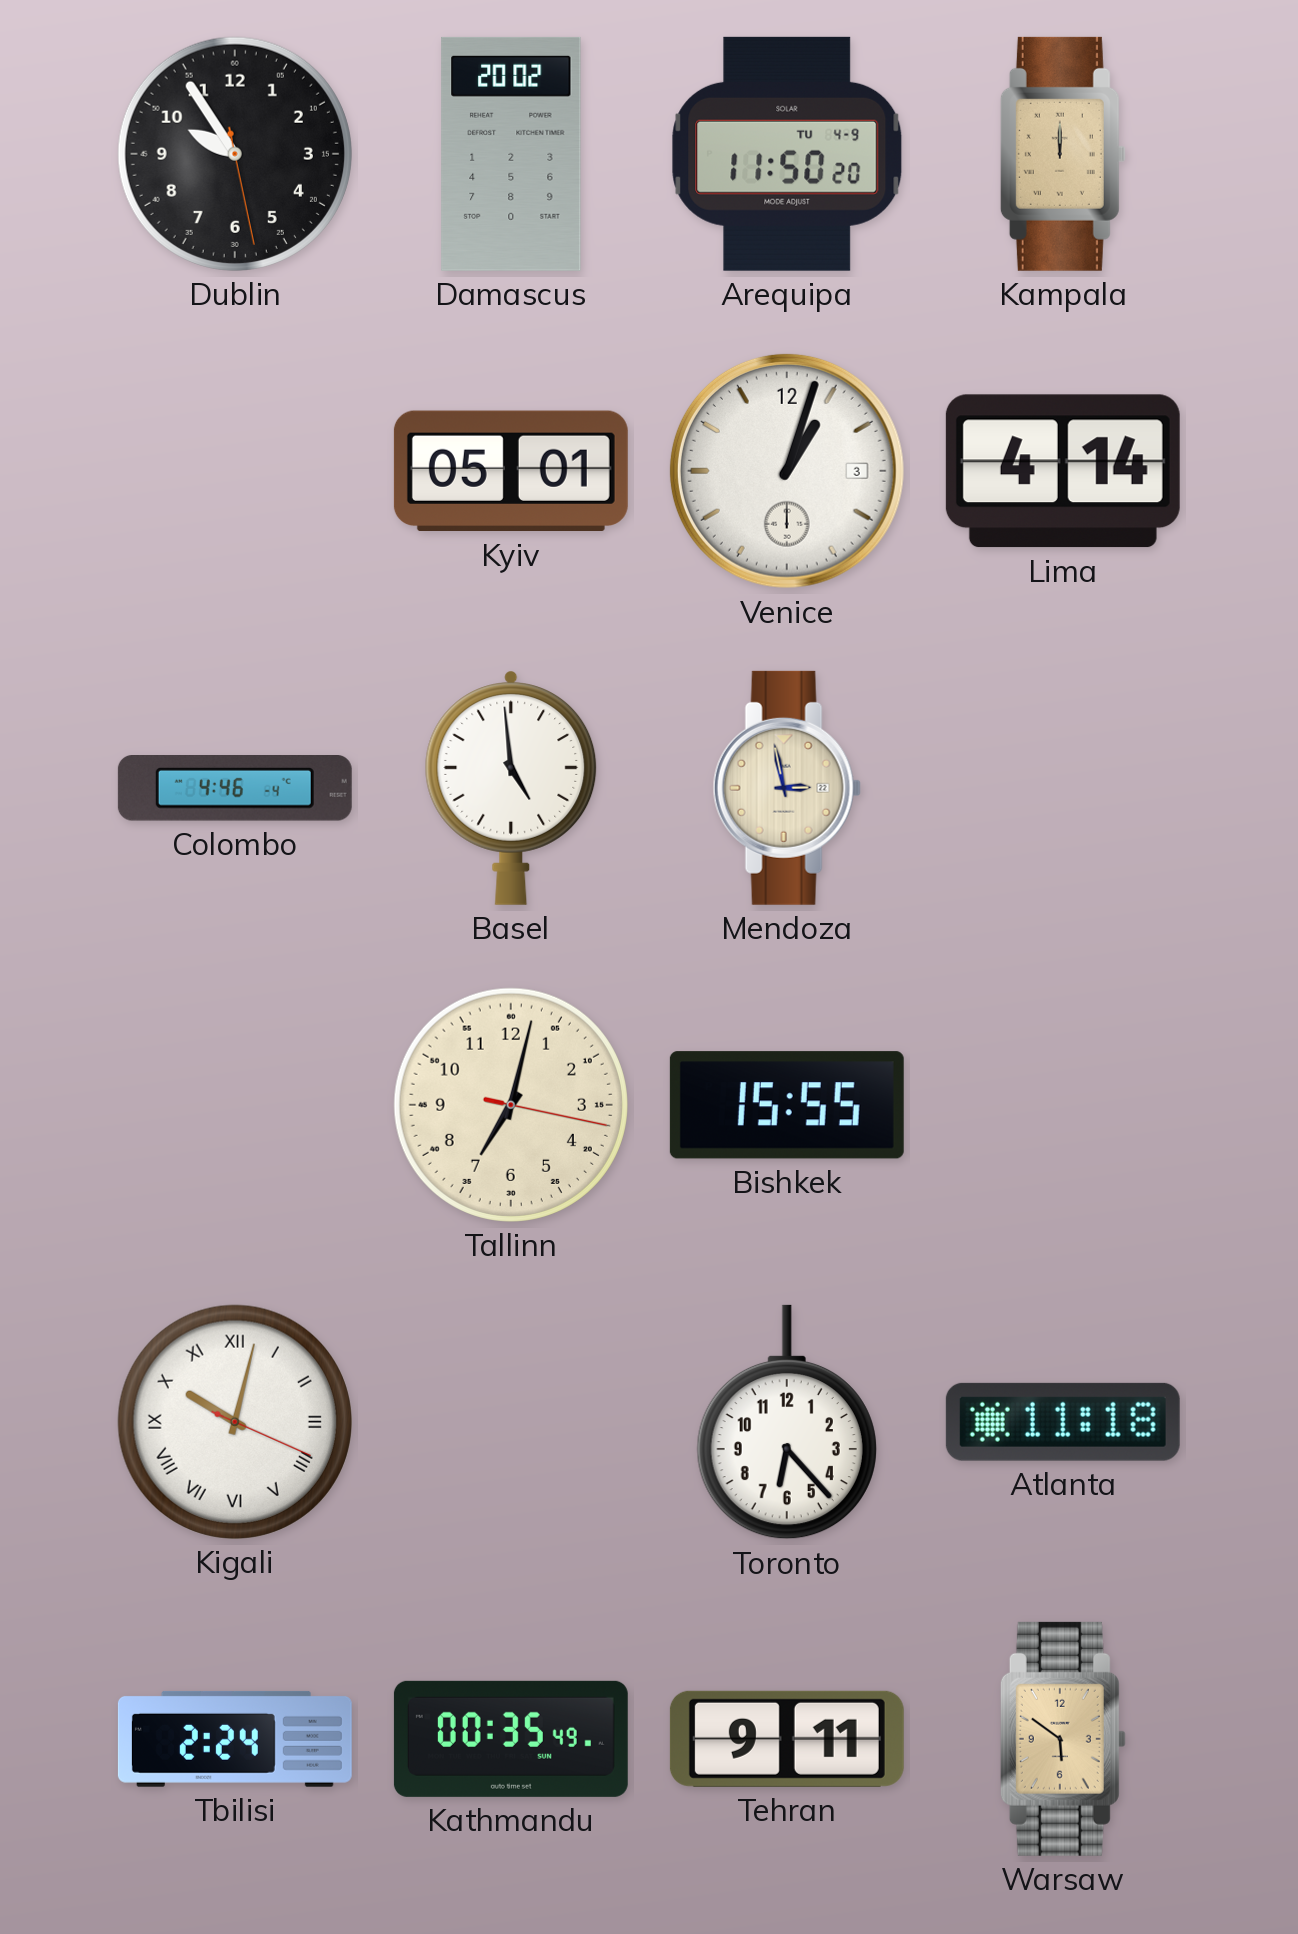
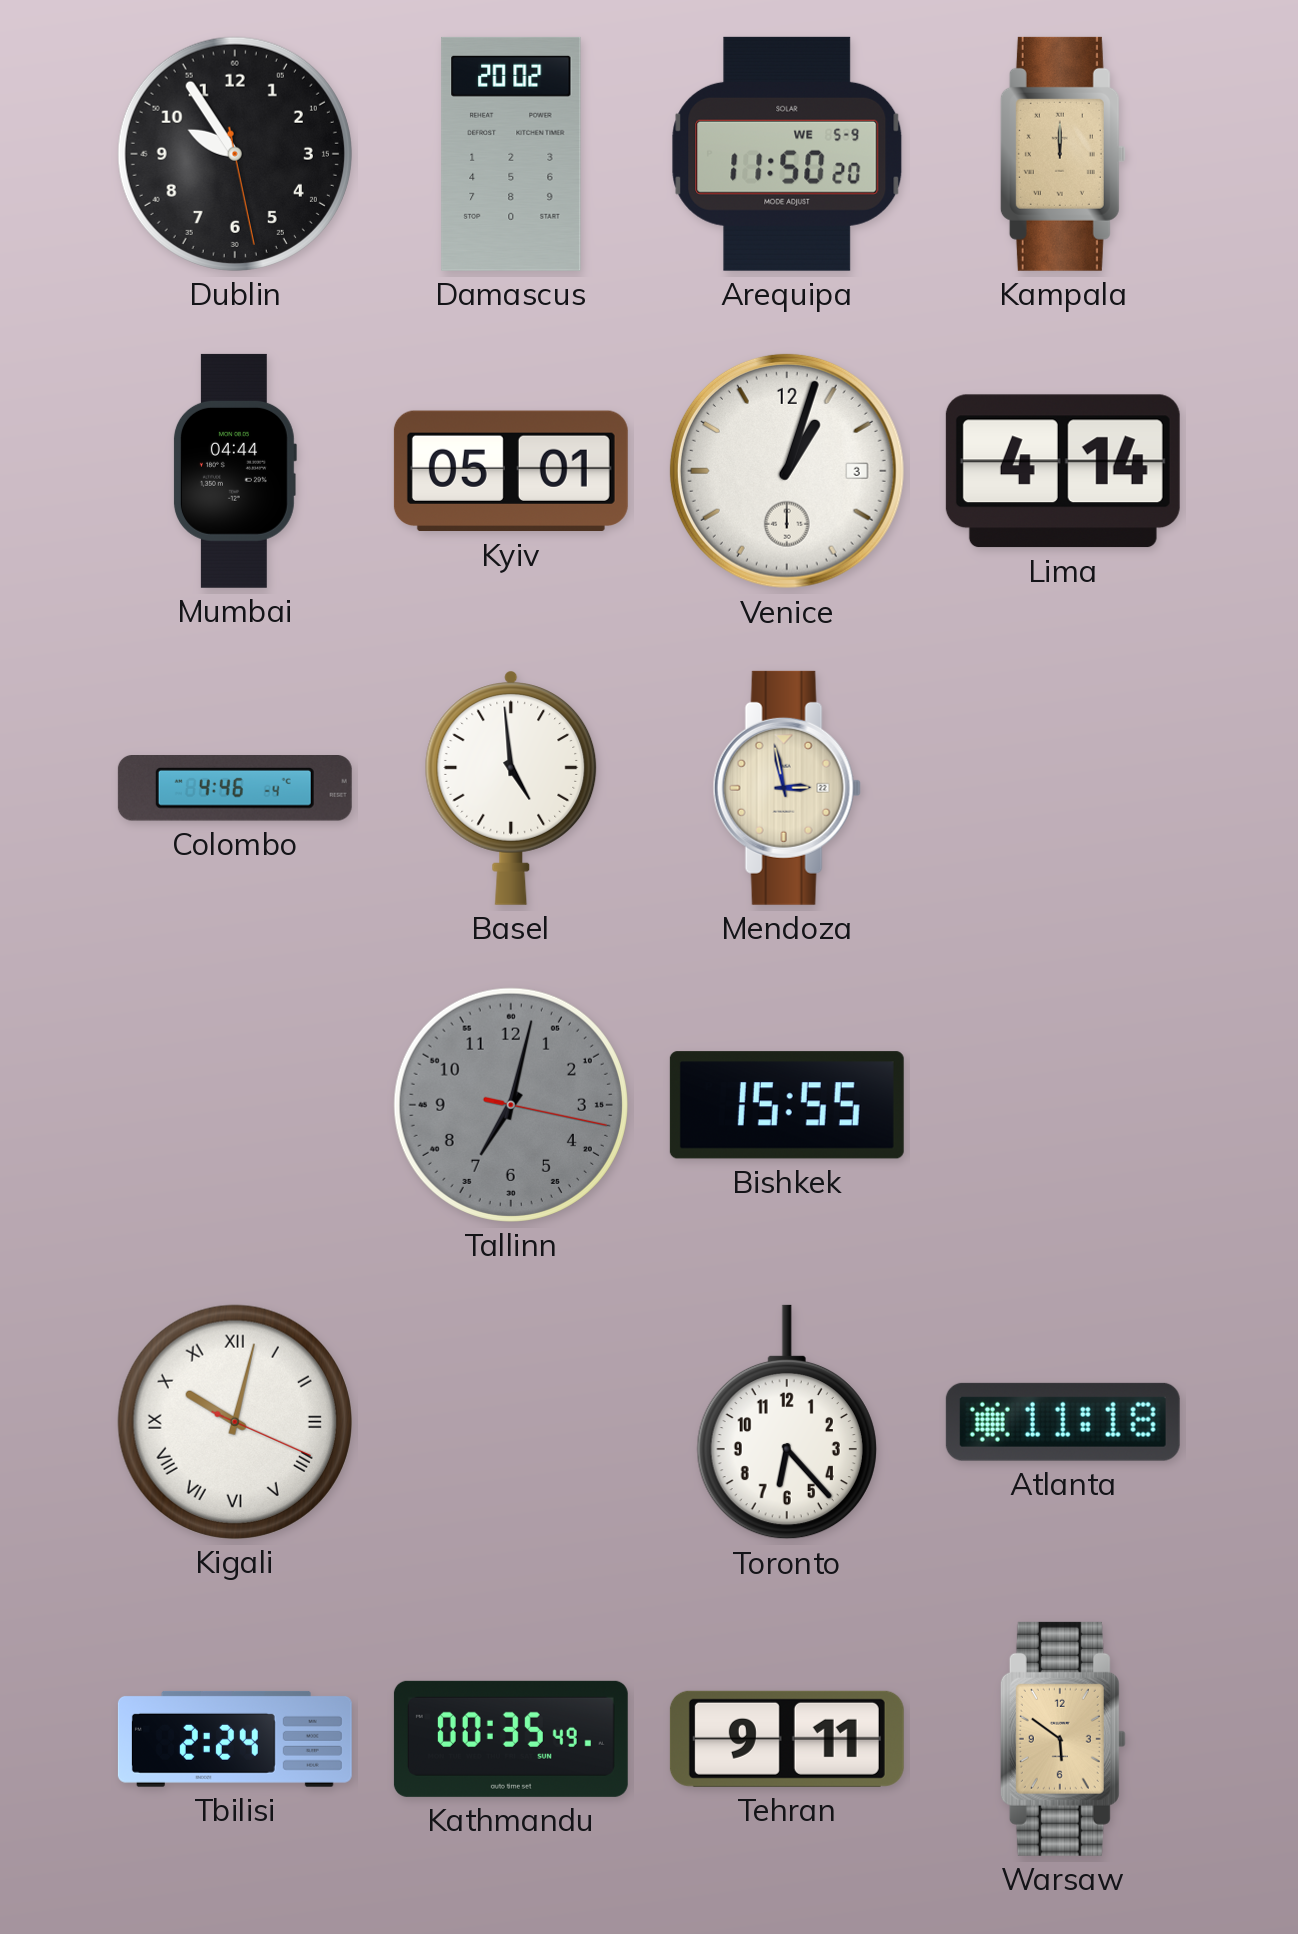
Arequipa date: TU 4-9 -> WE 5-9 (787, 154)
Mumbai: none -> 04:44 (234, 471)
Tallinn dial: cream -> grey (511, 1105)
